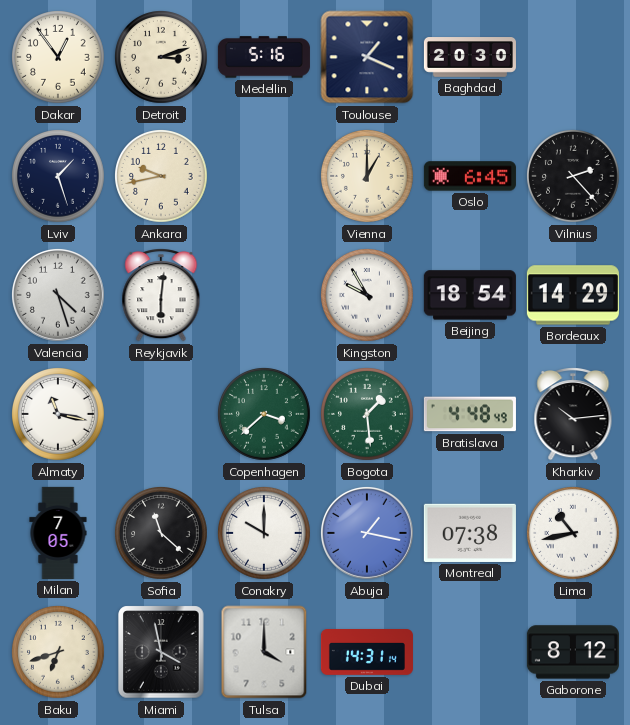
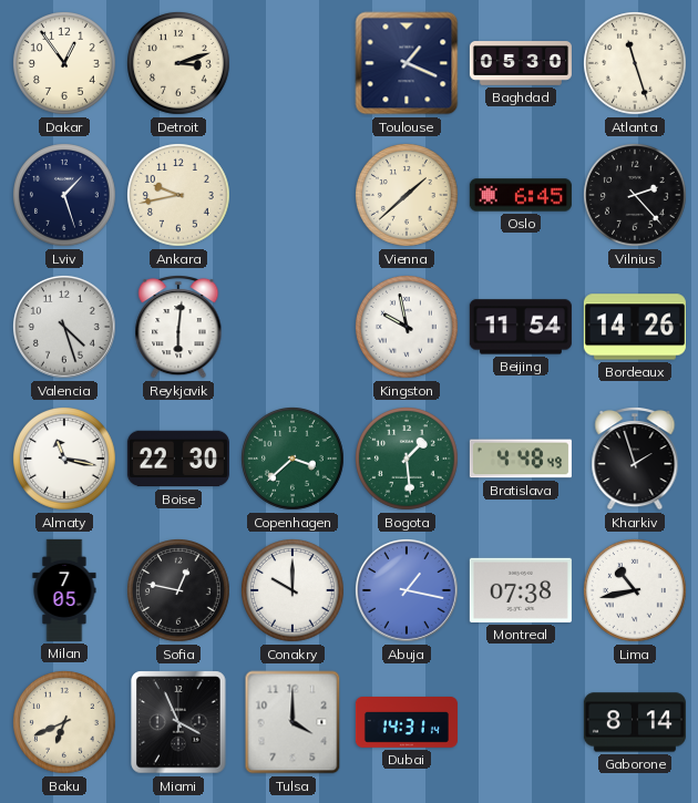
Medellin: 5:16 -> none (264, 57)
Baghdad: 20:30 -> 05:30 (521, 63)
Atlanta: none -> 11:27 (636, 64)
Vienna: 1:00 -> 1:38 (408, 196)
Kingston: 9:55 -> 9:58 (408, 328)
Beijing: 18:54 -> 11:54 (521, 327)
Bordeaux: 14:29 -> 14:26 (635, 327)
Boise: none -> 22:30 (178, 459)
Kharkiv: 10:14 -> 1:57 (635, 460)
Sofia: 11:22 -> 12:47 (179, 591)
Baku: 6:42 -> 6:41 (65, 723)
Miami: 3:58 -> 3:56 (178, 722)
Gaborone: 8:12 -> 8:14 (635, 722)
